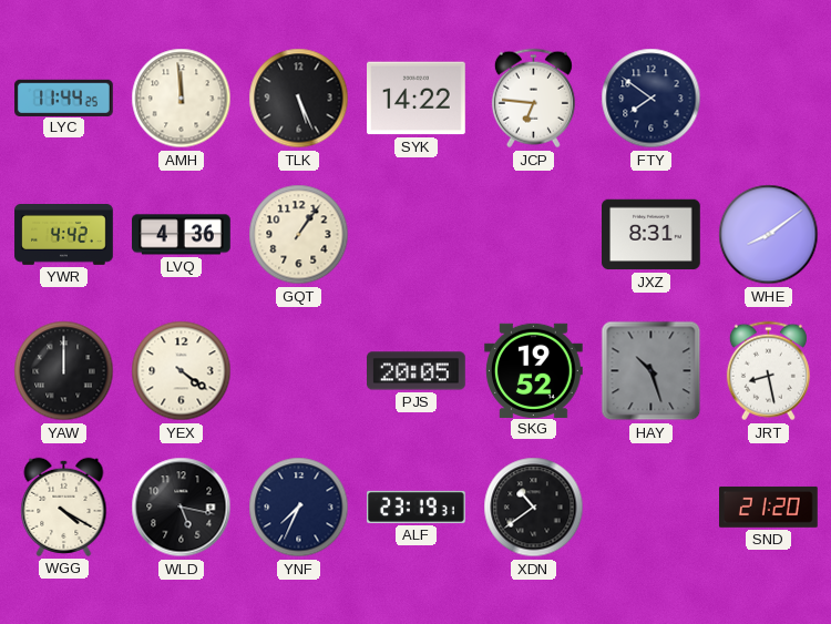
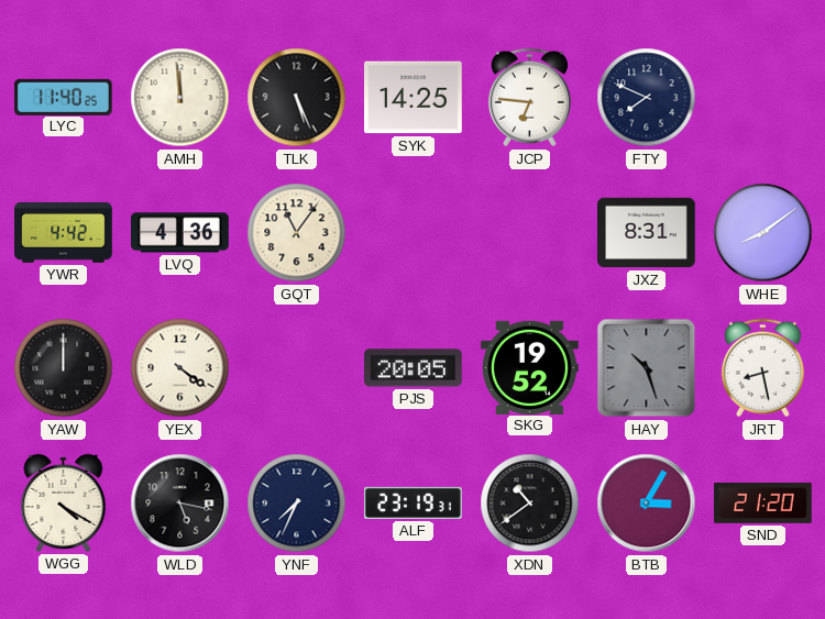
LYC: 11:44 -> 11:40 (64, 97)
SYK: 14:22 -> 14:25 (414, 98)
FTY: 7:51 -> 7:49 (647, 98)
GQT: 1:06 -> 11:06 (297, 233)
BTB: none -> 3:05 (647, 504)
